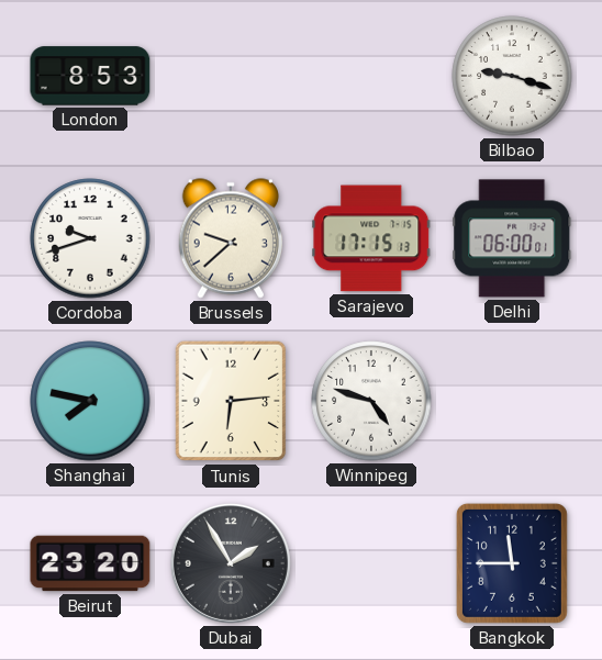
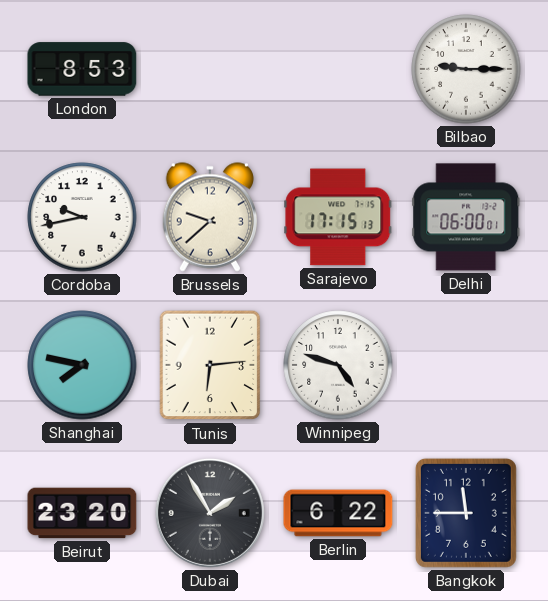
Bilbao: 9:18 -> 9:15 (466, 69)
Cordoba: 9:42 -> 9:43 (82, 217)
Berlin: none -> 6:22 (338, 513)
